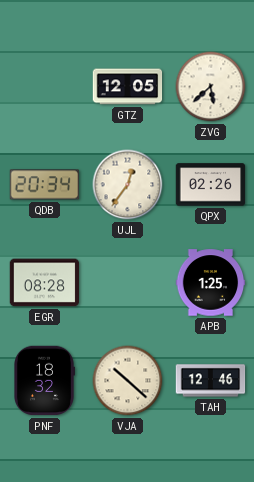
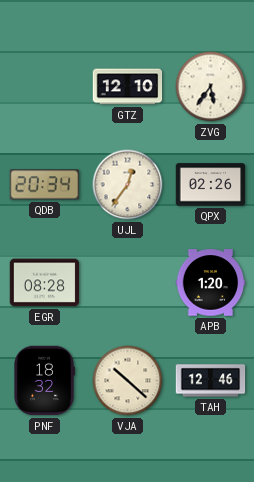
GTZ: 12:05 -> 12:10 (128, 87)
ZVG: 5:38 -> 5:36 (211, 87)
APB: 1:25 -> 1:20 (211, 283)
